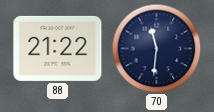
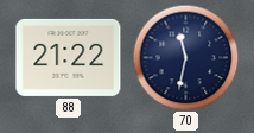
70: 11:31 -> 11:32 (185, 57)
